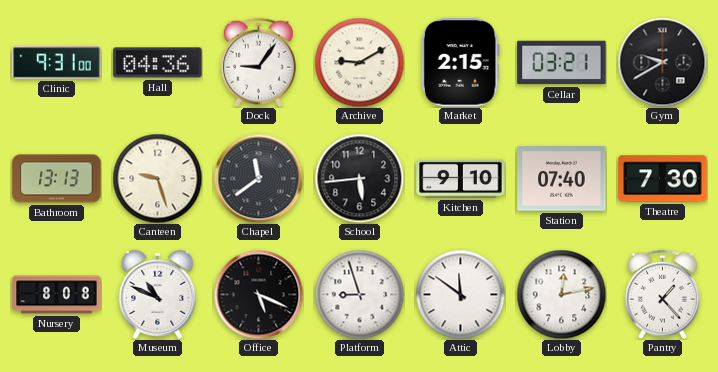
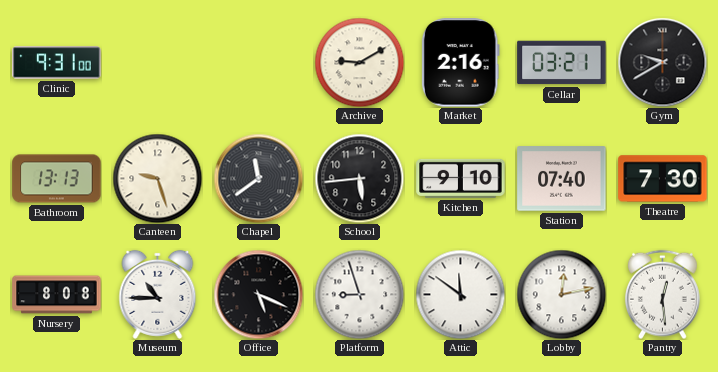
Hall: 04:36 -> none (158, 63)
Dock: 9:06 -> none (258, 62)
Market: 2:15 -> 2:16 (460, 63)
Museum: 10:49 -> 10:45 (158, 294)
Pantry: 1:23 -> 12:29 (662, 294)
